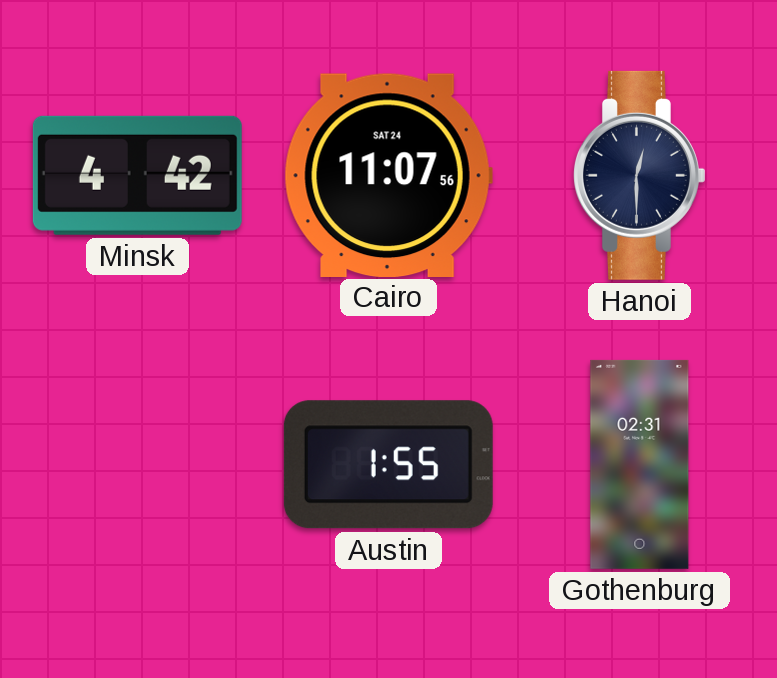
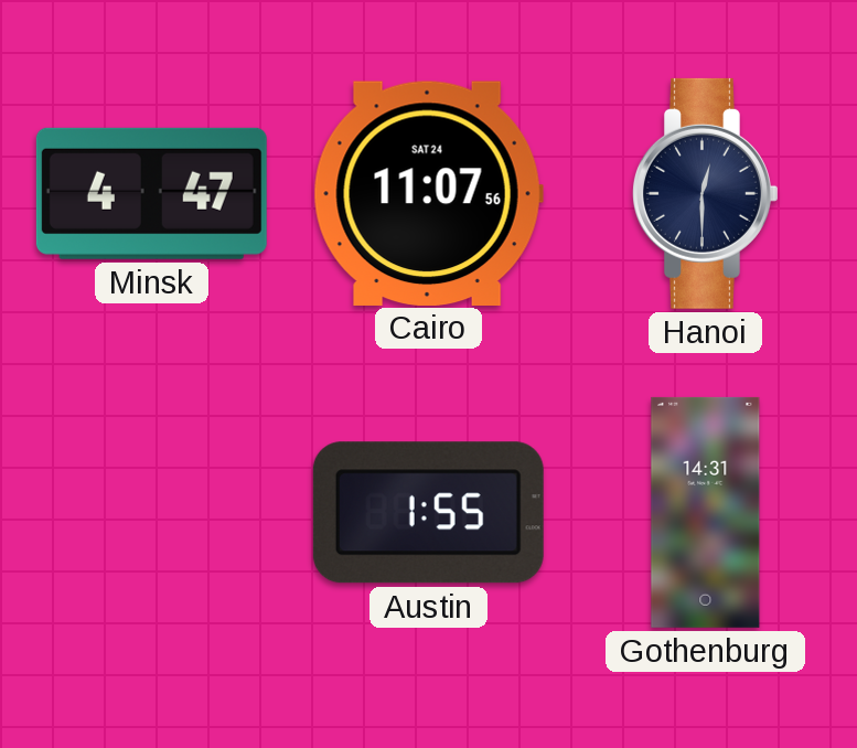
Minsk: 4:42 -> 4:47 (151, 193)
Gothenburg: 02:31 -> 14:31 (706, 512)
